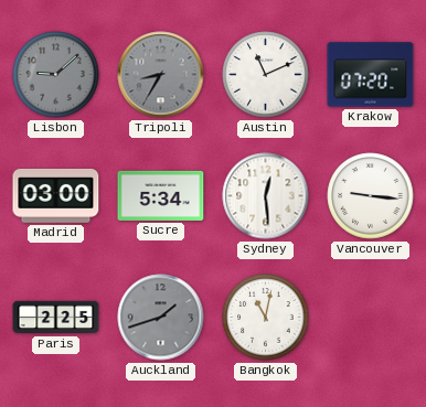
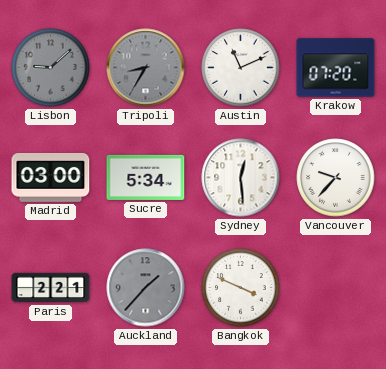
Vancouver: 9:16 -> 9:37 (336, 178)
Paris: 2:25 -> 2:21 (51, 288)
Auckland: 1:42 -> 1:37 (146, 288)
Bangkok: 11:02 -> 3:49 (241, 288)
